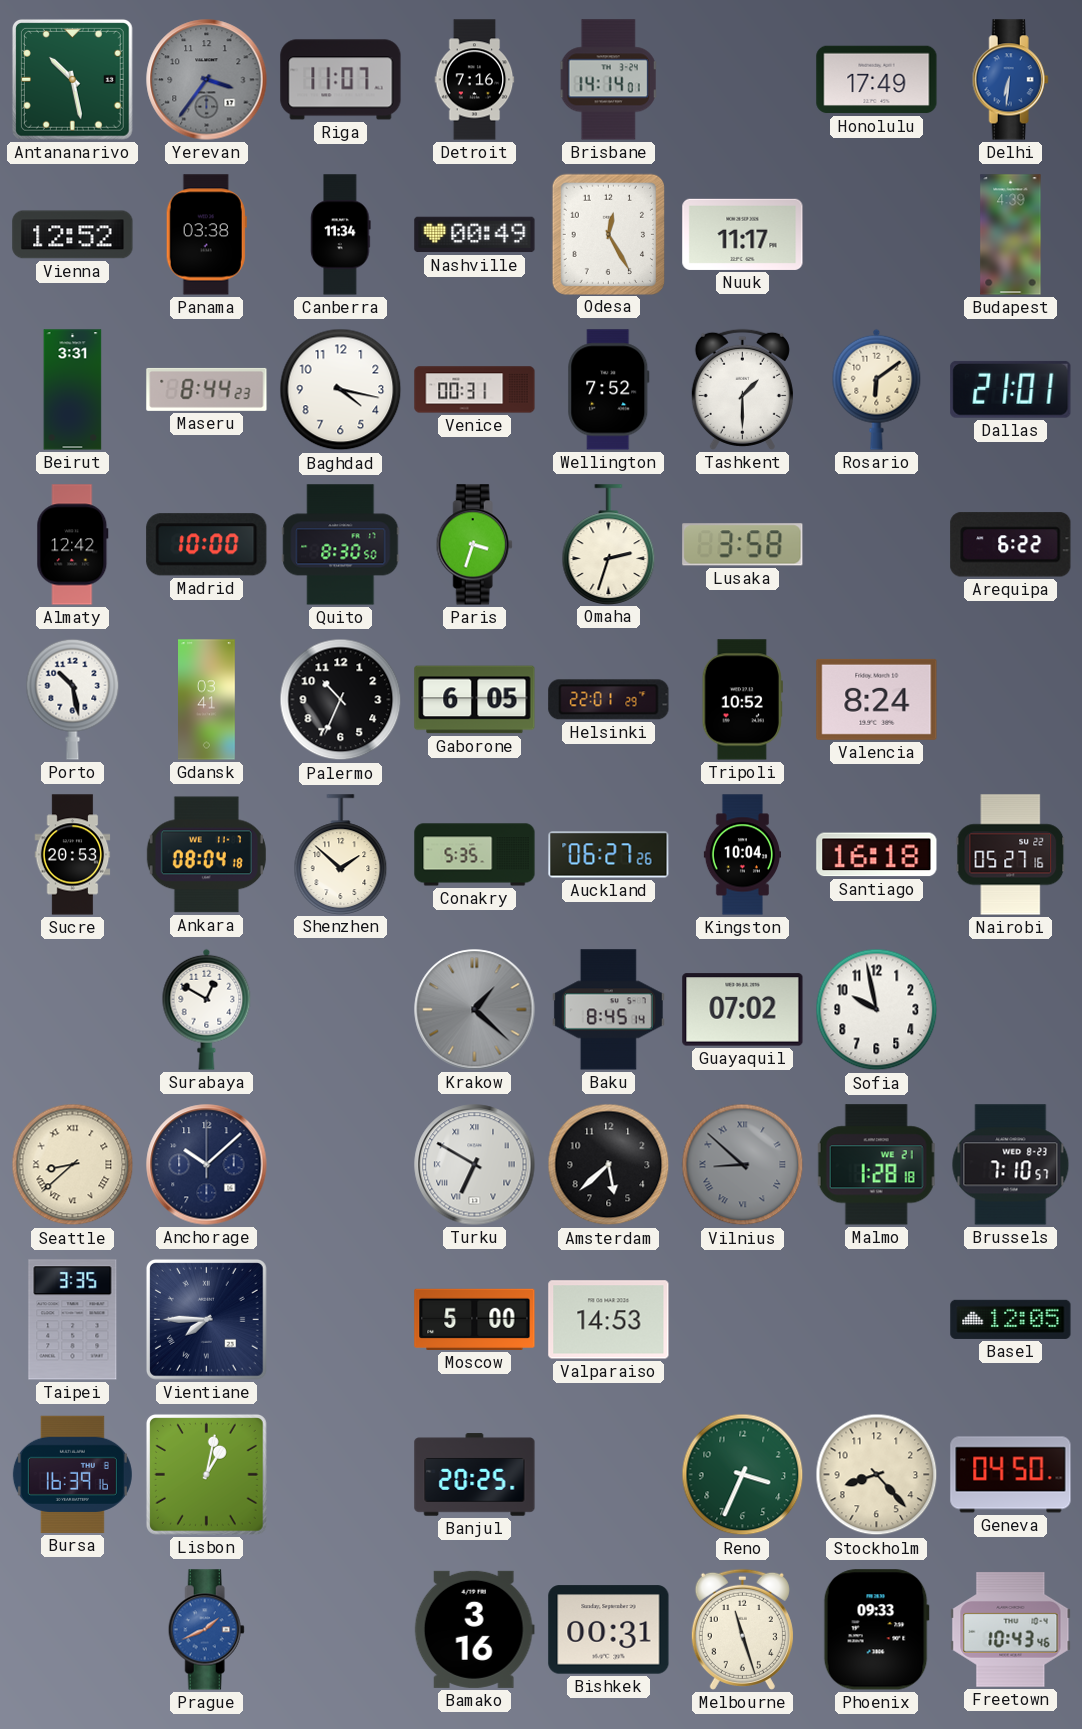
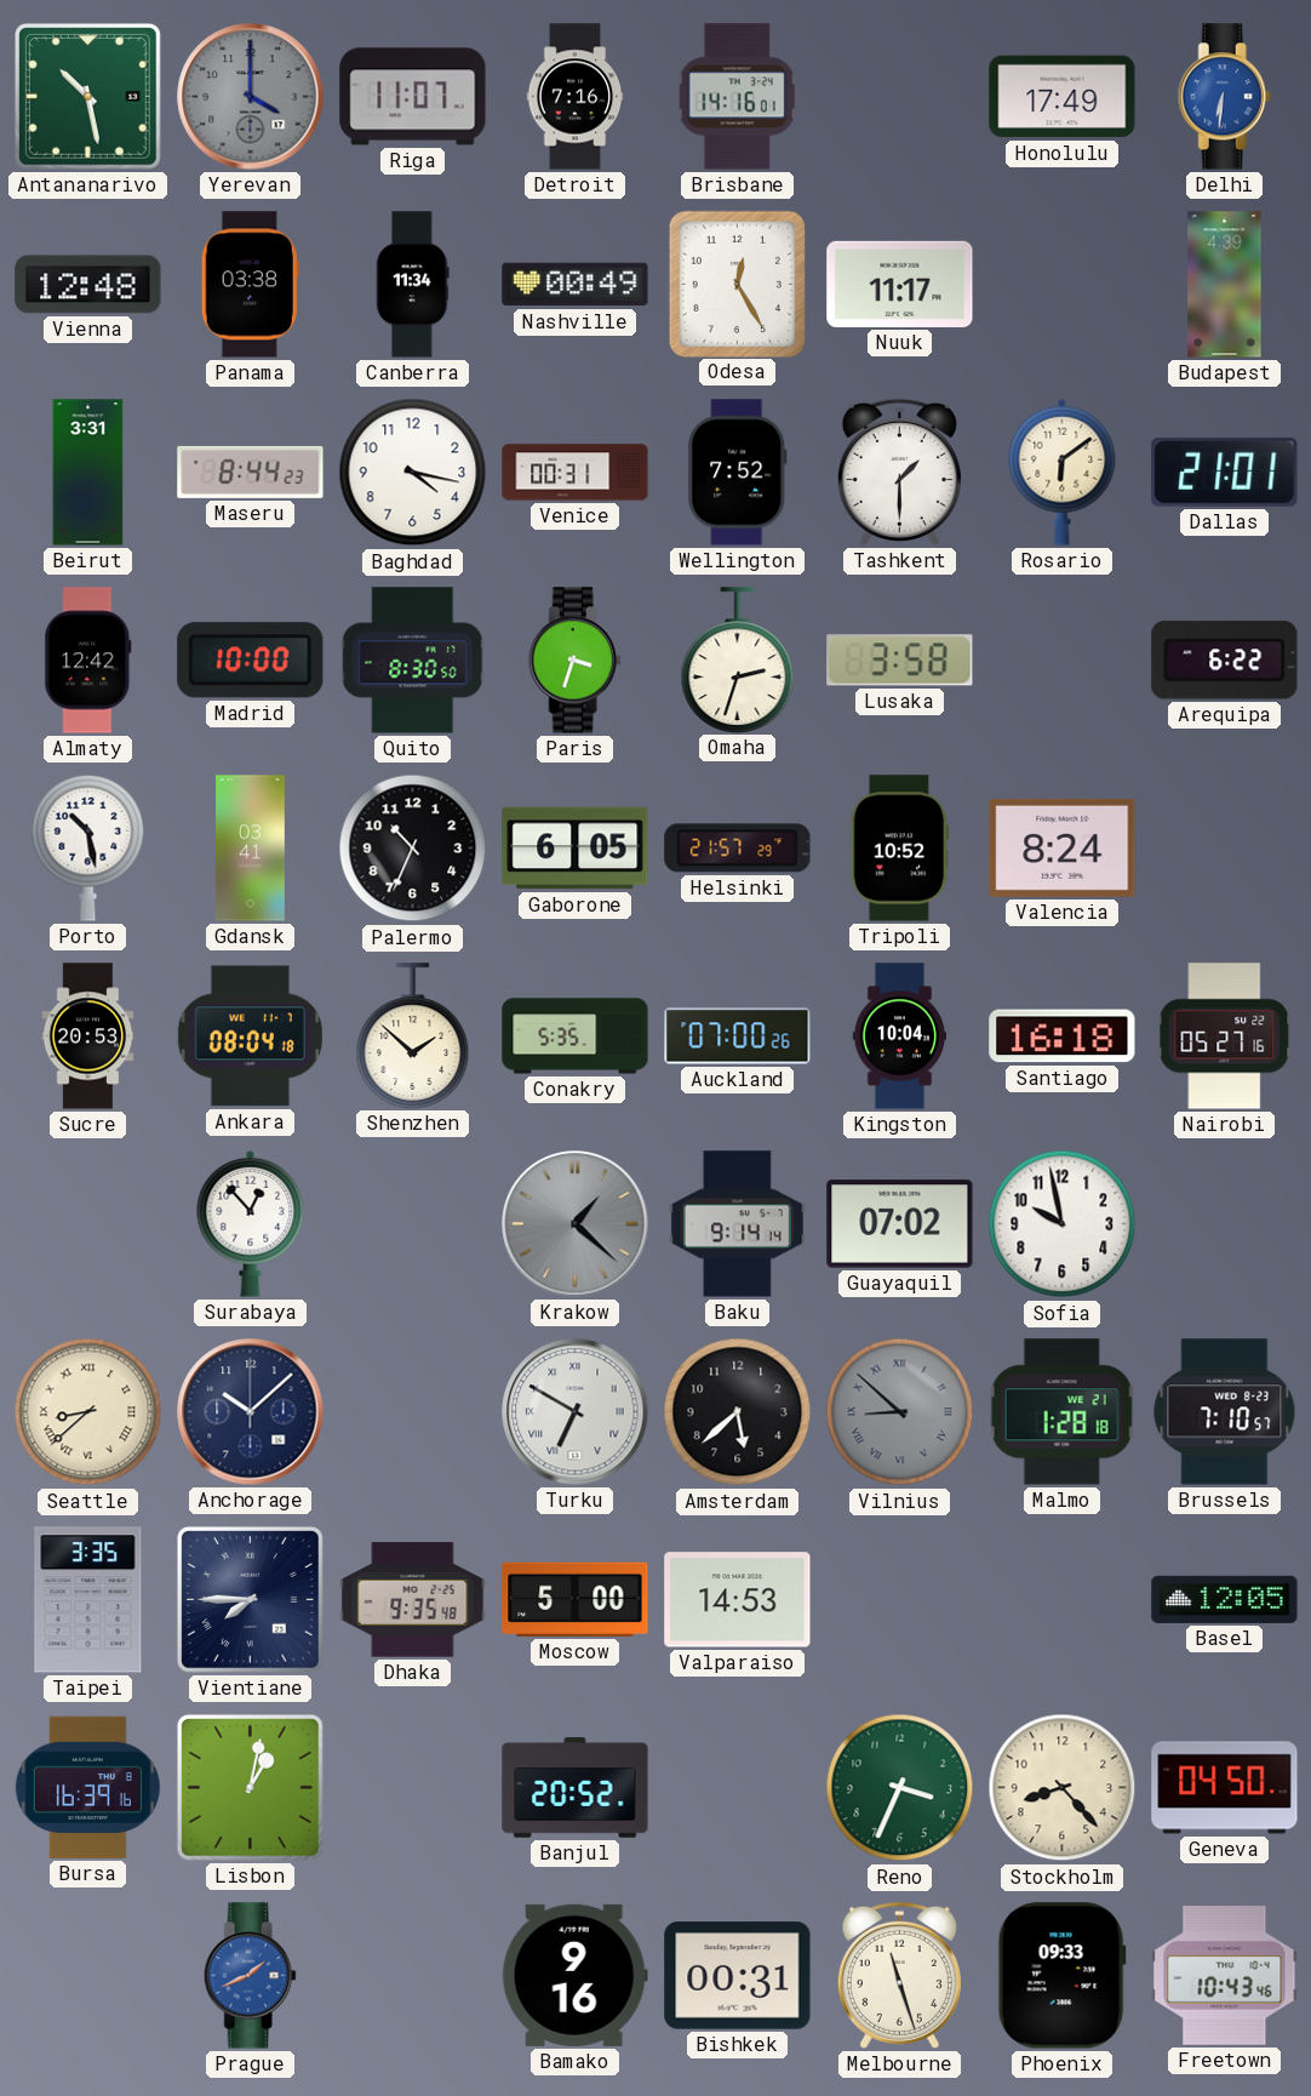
Yerevan: 3:36 -> 4:00 (251, 97)
Brisbane: 14:14 -> 14:16 (738, 97)
Vienna: 12:52 -> 12:48 (88, 285)
Helsinki: 22:01 -> 21:57 (738, 849)
Auckland: 06:27 -> 07:00 (738, 1036)
Surabaya: 12:50 -> 12:53 (251, 1223)
Baku: 8:45 -> 9:14 (737, 1224)
Dhaka: none -> 9:35 (413, 1600)
Banjul: 20:25 -> 20:52 (576, 1788)
Bamako: 3:16 -> 9:16 (574, 1975)
